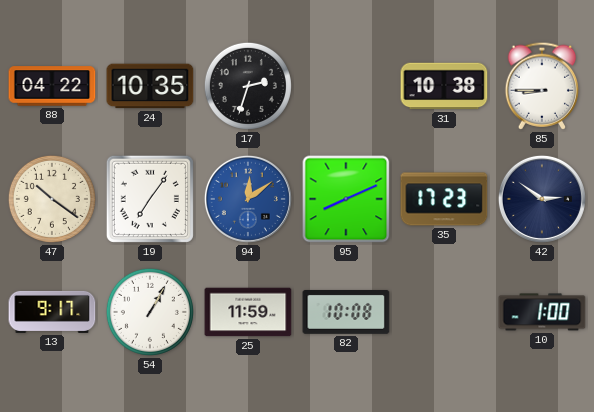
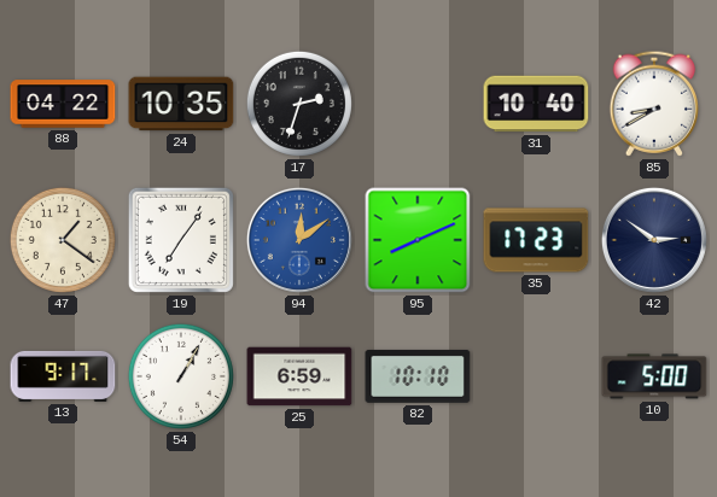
31: 10:38 -> 10:40 (536, 104)
85: 8:45 -> 8:40 (654, 104)
47: 10:21 -> 1:21 (63, 240)
25: 11:59 -> 6:59 (299, 376)
82: 10:08 -> 10:10 (418, 376)
10: 1:00 -> 5:00 (654, 376)
